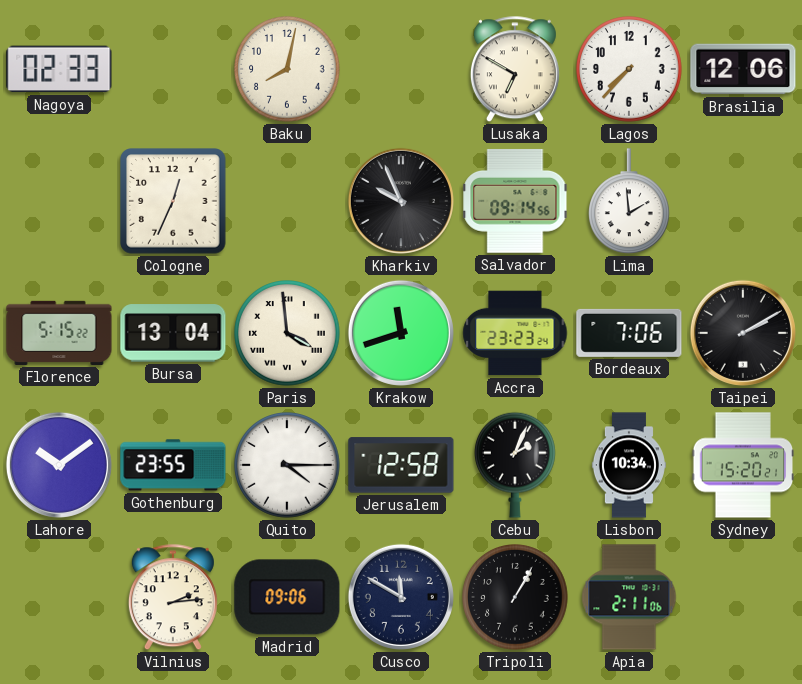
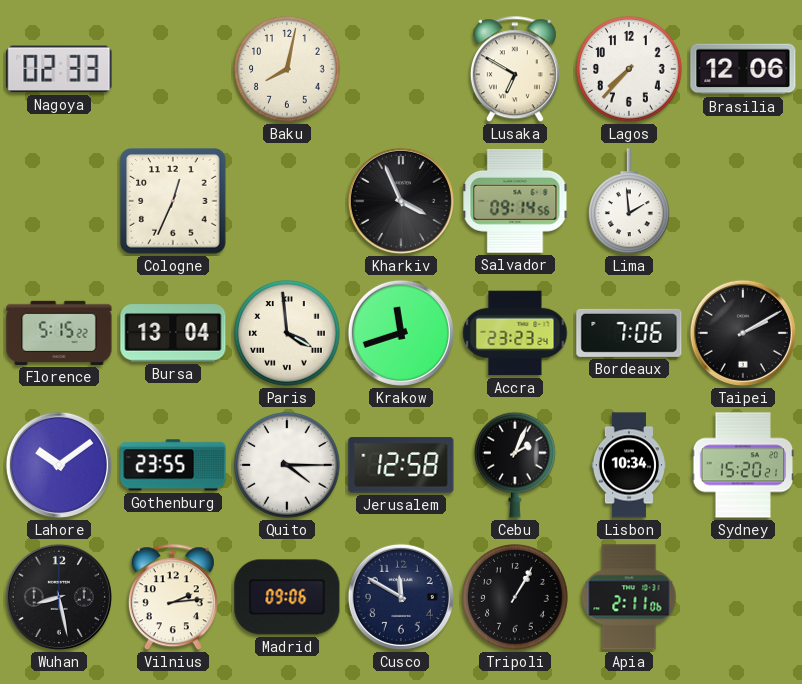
Kharkiv: 9:56 -> 3:56 (401, 201)
Wuhan: none -> 8:28 (59, 597)
